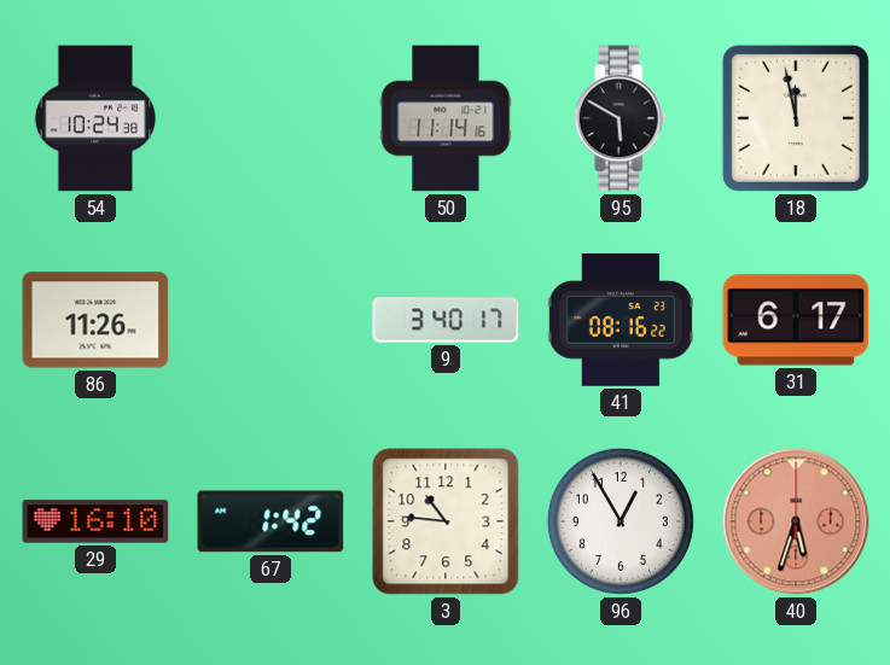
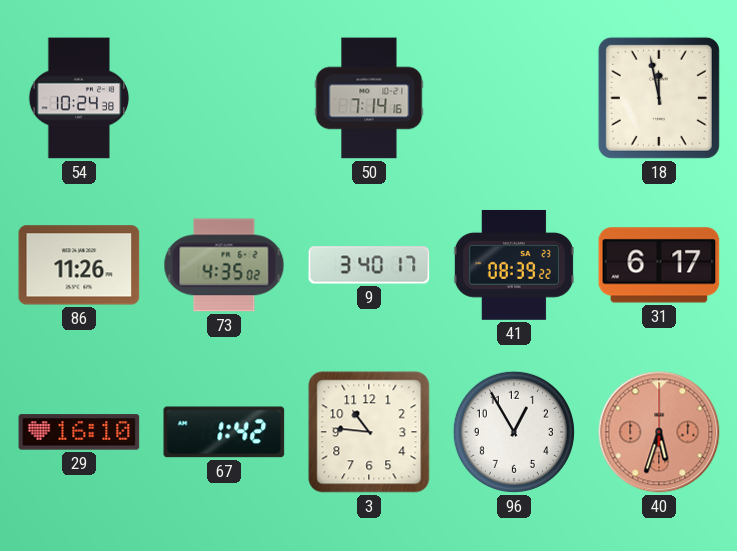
50: 11:14 -> 7:14 (369, 98)
95: 5:50 -> none (621, 118)
73: none -> 4:35 (224, 265)
41: 08:16 -> 08:39 (514, 265)
